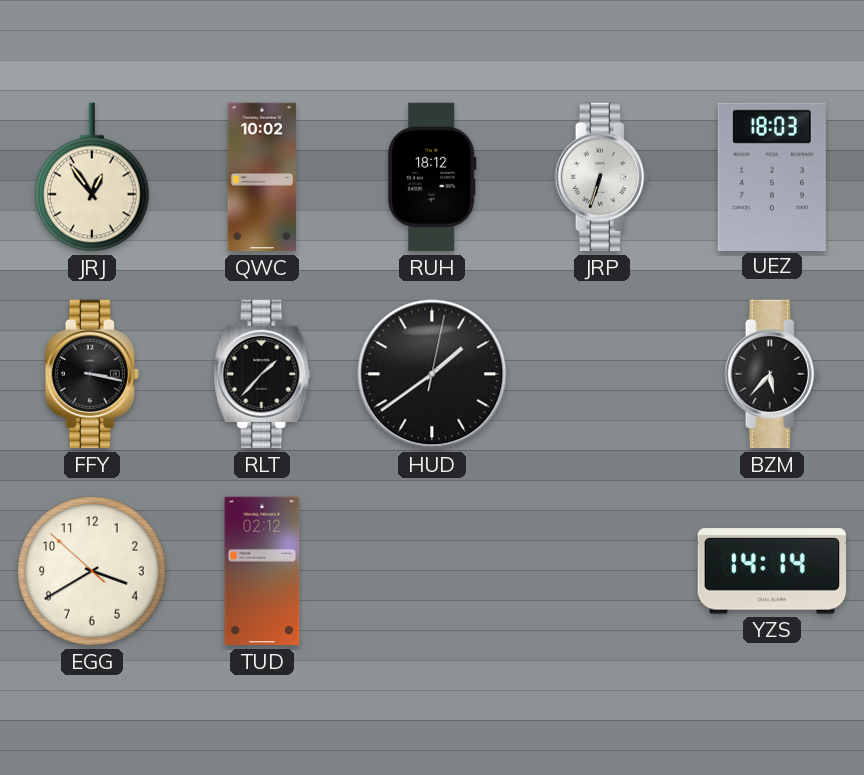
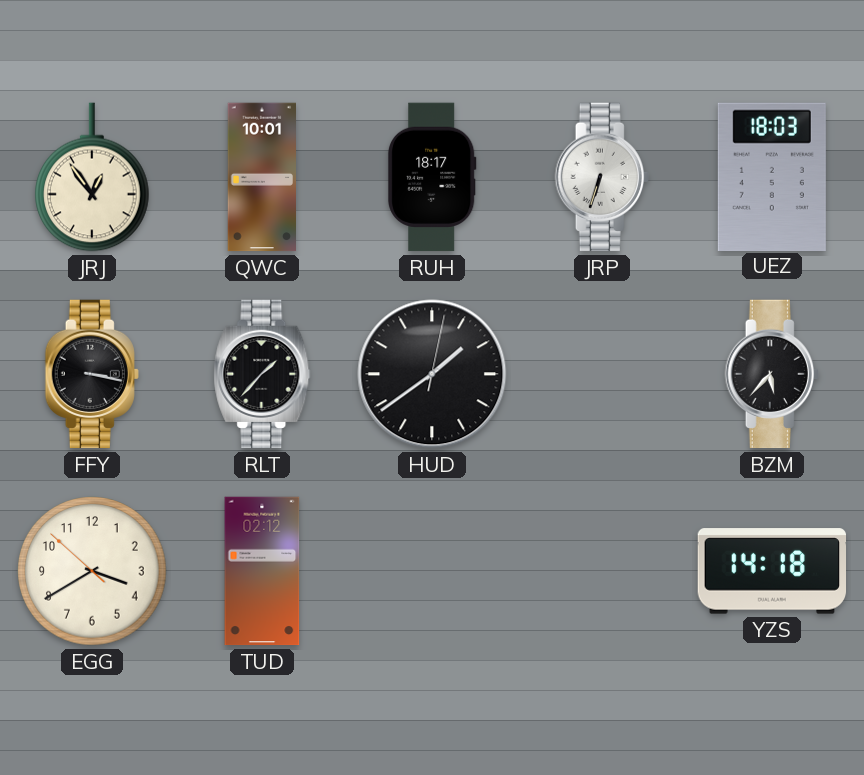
QWC: 10:02 -> 10:01 (262, 177)
RUH: 18:12 -> 18:17 (432, 177)
YZS: 14:14 -> 14:18 (772, 571)
